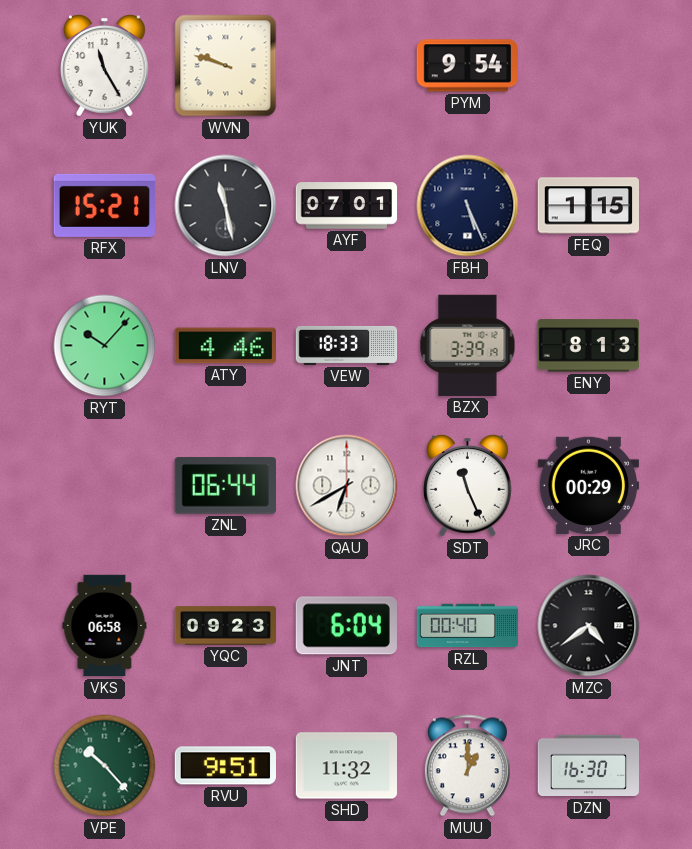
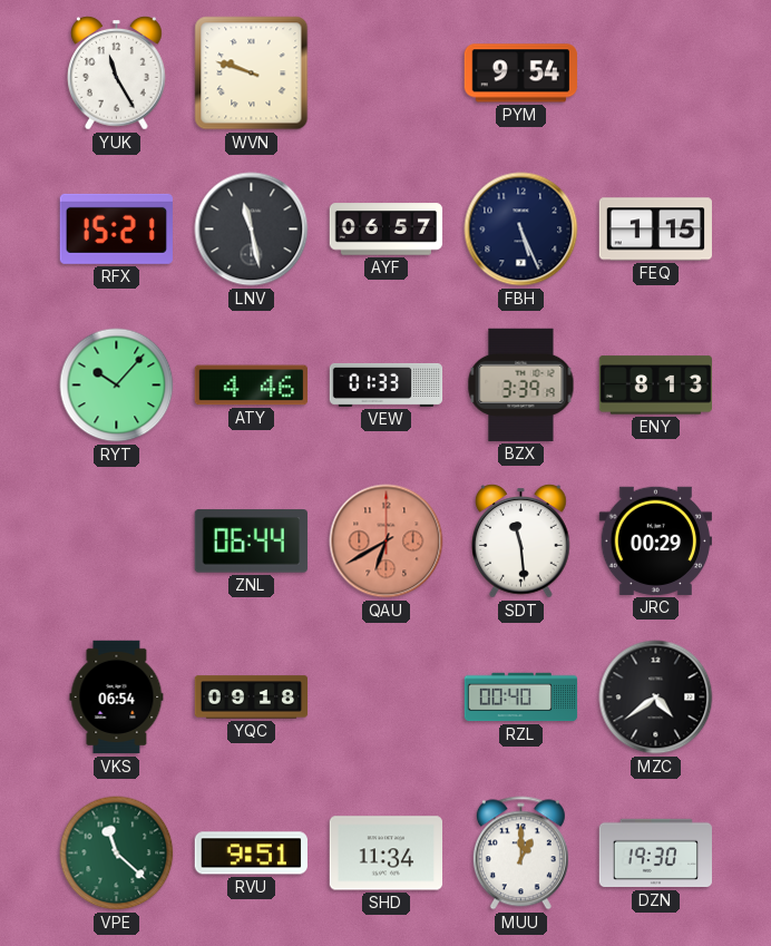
AYF: 07:01 -> 06:57 (387, 230)
VEW: 18:33 -> 01:33 (387, 384)
QAU dial: white -> salmon (387, 542)
SDT: 11:26 -> 11:29 (521, 542)
VKS: 06:58 -> 06:54 (117, 698)
YQC: 09:23 -> 09:18 (252, 698)
JNT: 6:04 -> none (346, 626)
VPE: 10:23 -> 11:22 (117, 854)
SHD: 11:32 -> 11:34 (385, 854)
DZN: 16:30 -> 19:30 (655, 854)
